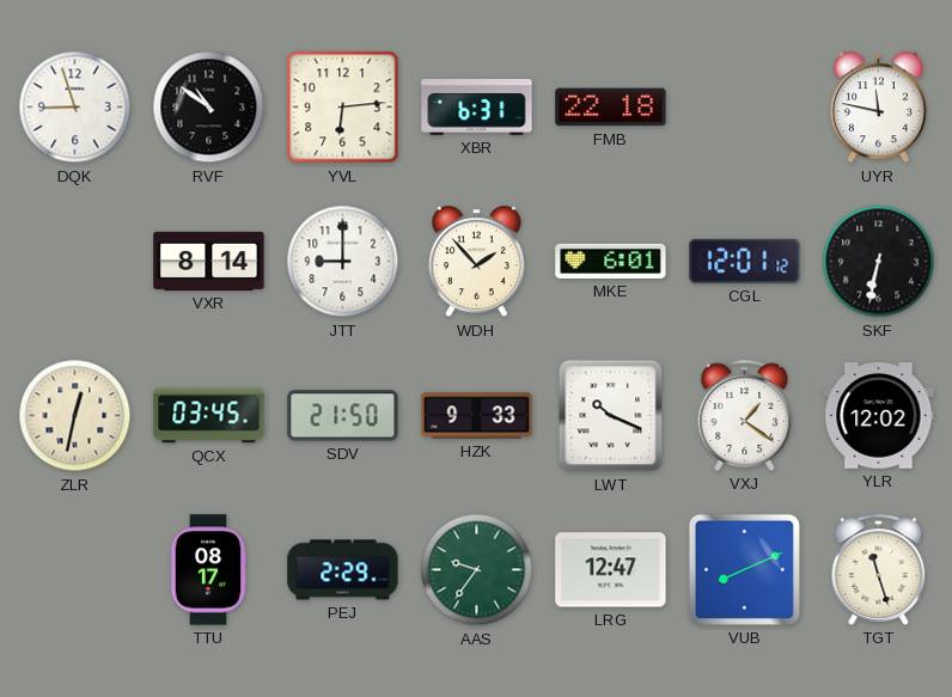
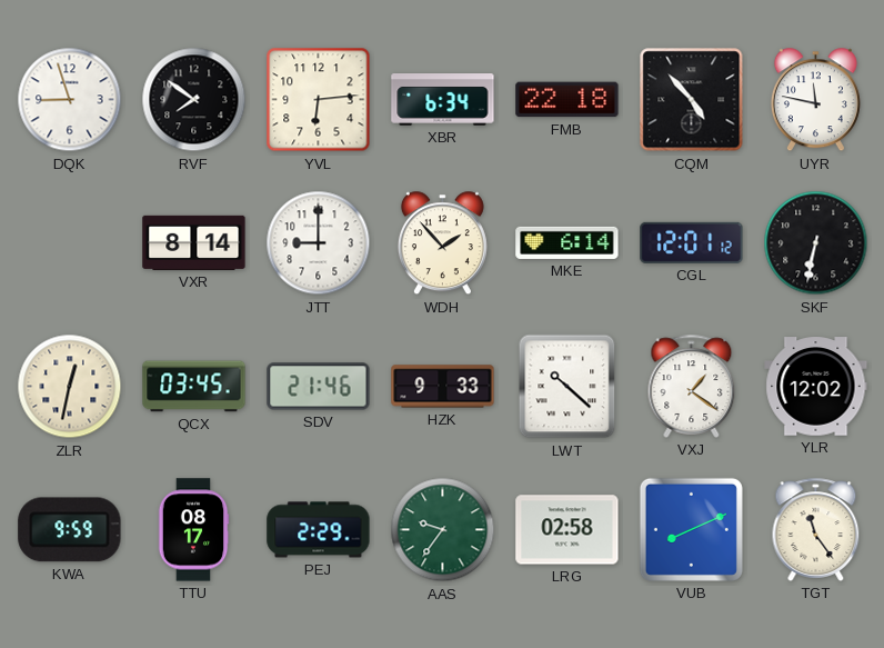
RVF: 10:51 -> 7:51 (194, 100)
XBR: 6:31 -> 6:34 (443, 100)
CQM: none -> 4:53 (692, 100)
MKE: 6:01 -> 6:14 (567, 242)
SDV: 21:50 -> 21:46 (319, 387)
LWT: 10:19 -> 10:22 (567, 387)
KWA: none -> 9:59 (70, 530)
LRG: 12:47 -> 02:58 (567, 530)
TGT: 11:27 -> 11:24 (816, 529)
